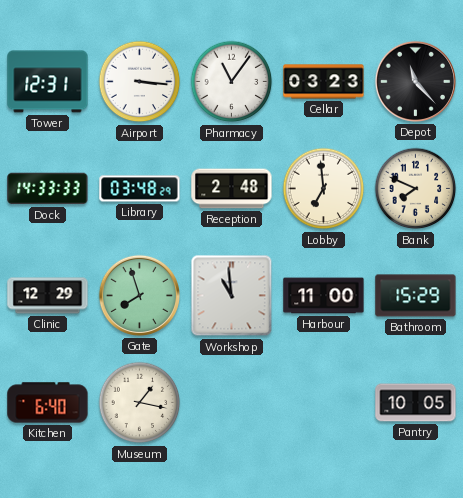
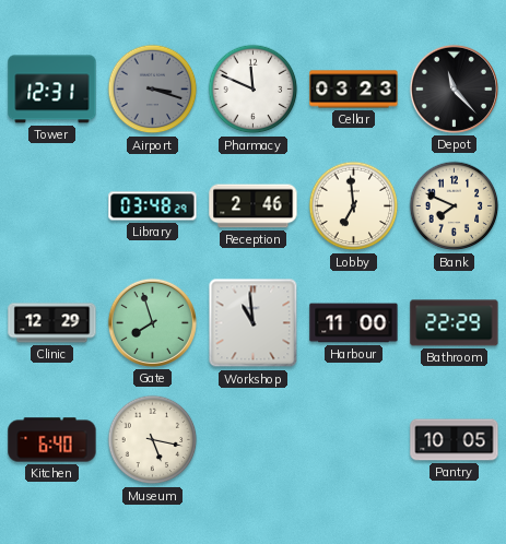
Airport: 3:16 -> 3:18 (153, 90)
Airport dial: white -> grey (153, 90)
Pharmacy: 11:06 -> 11:49 (254, 90)
Dock: 14:33 -> none (48, 189)
Reception: 2:48 -> 2:46 (254, 206)
Bathroom: 15:29 -> 22:29 (455, 323)
Museum: 1:17 -> 5:17 (153, 440)
